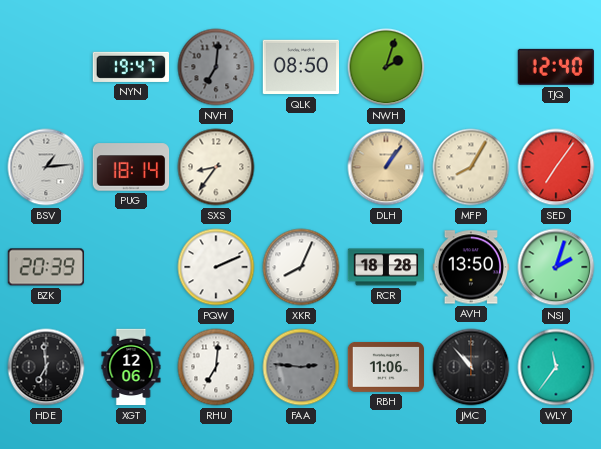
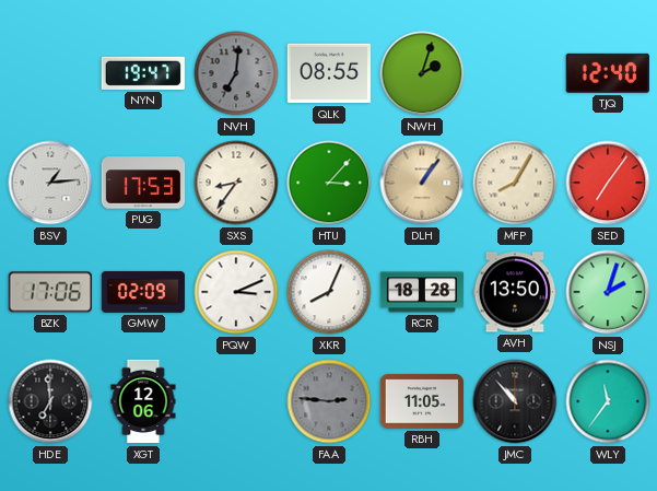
QLK: 08:50 -> 08:55 (329, 73)
PUG: 18:14 -> 17:53 (143, 183)
HTU: none -> 3:07 (329, 183)
BZK: 20:39 -> 17:06 (49, 292)
GMW: none -> 02:09 (143, 292)
PQW: 2:11 -> 3:11 (236, 292)
RHU: 7:01 -> none (216, 367)
RBH: 11:06 -> 11:05 (422, 401)
